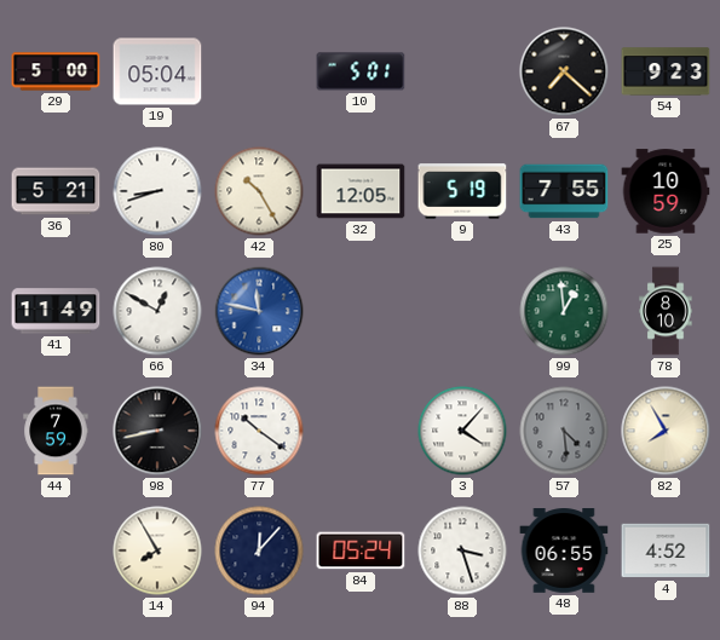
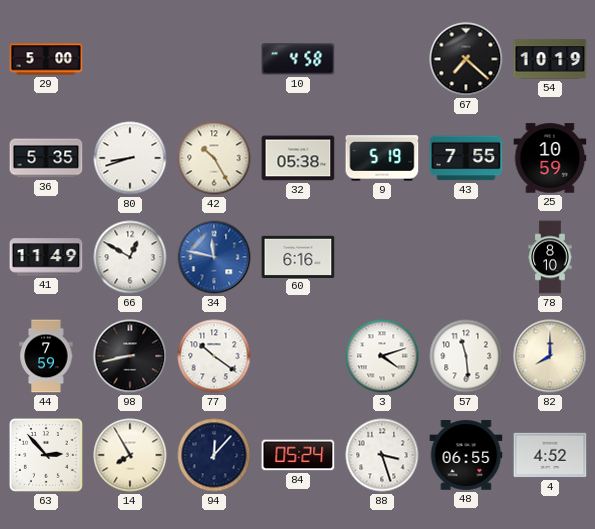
19: 05:04 -> none (157, 71)
10: 5:01 -> 4:58 (298, 59)
54: 9:23 -> 10:19 (550, 59)
36: 5:21 -> 5:35 (46, 158)
32: 12:05 -> 05:38 (298, 158)
60: none -> 6:16 (298, 256)
99: 12:59 -> none (564, 311)
3: 4:07 -> 4:12 (382, 356)
57: 4:29 -> 11:29 (466, 356)
57 dial: grey -> white (466, 356)
82: 7:55 -> 8:00 (550, 356)
63: none -> 2:53 (46, 455)
